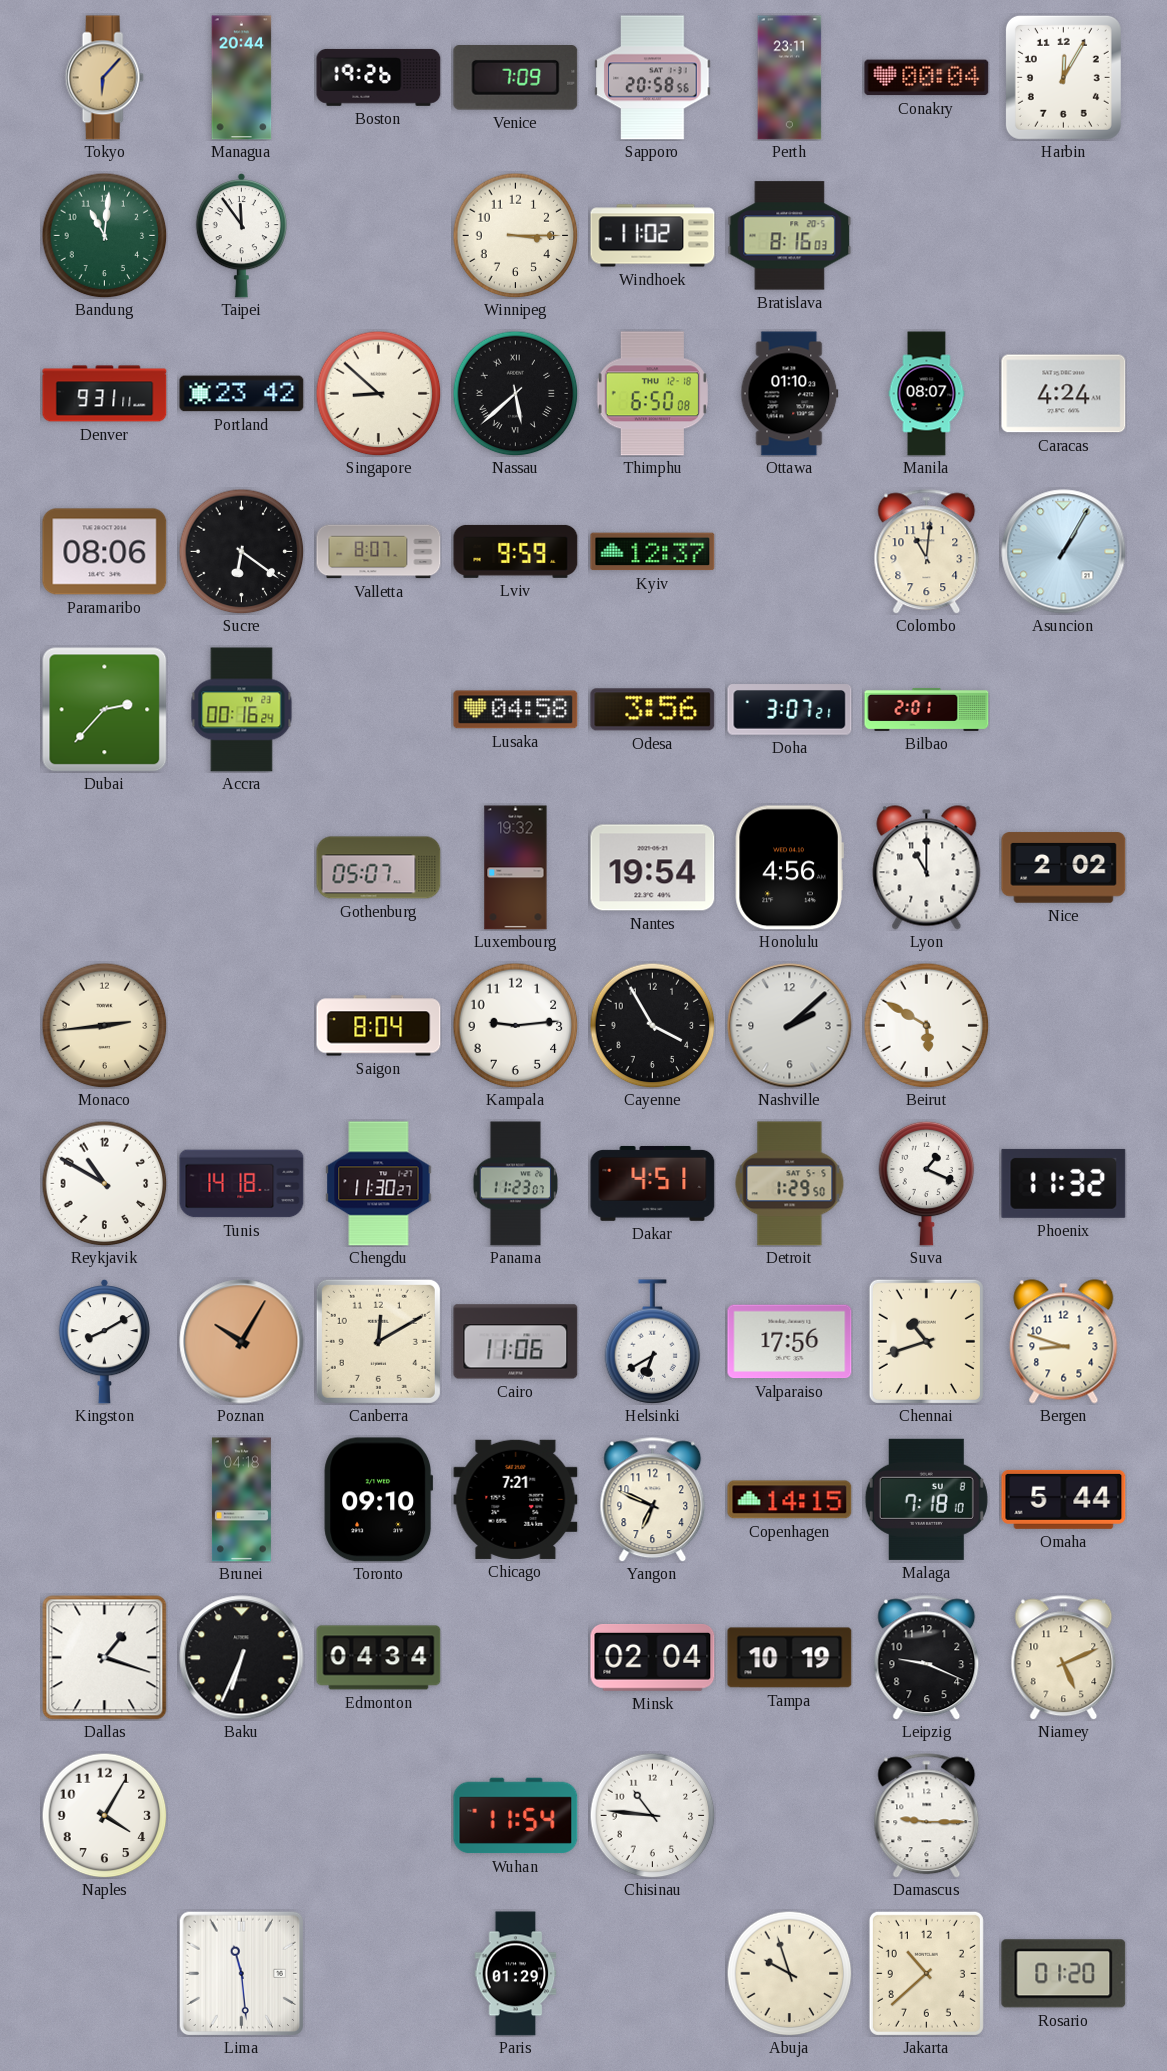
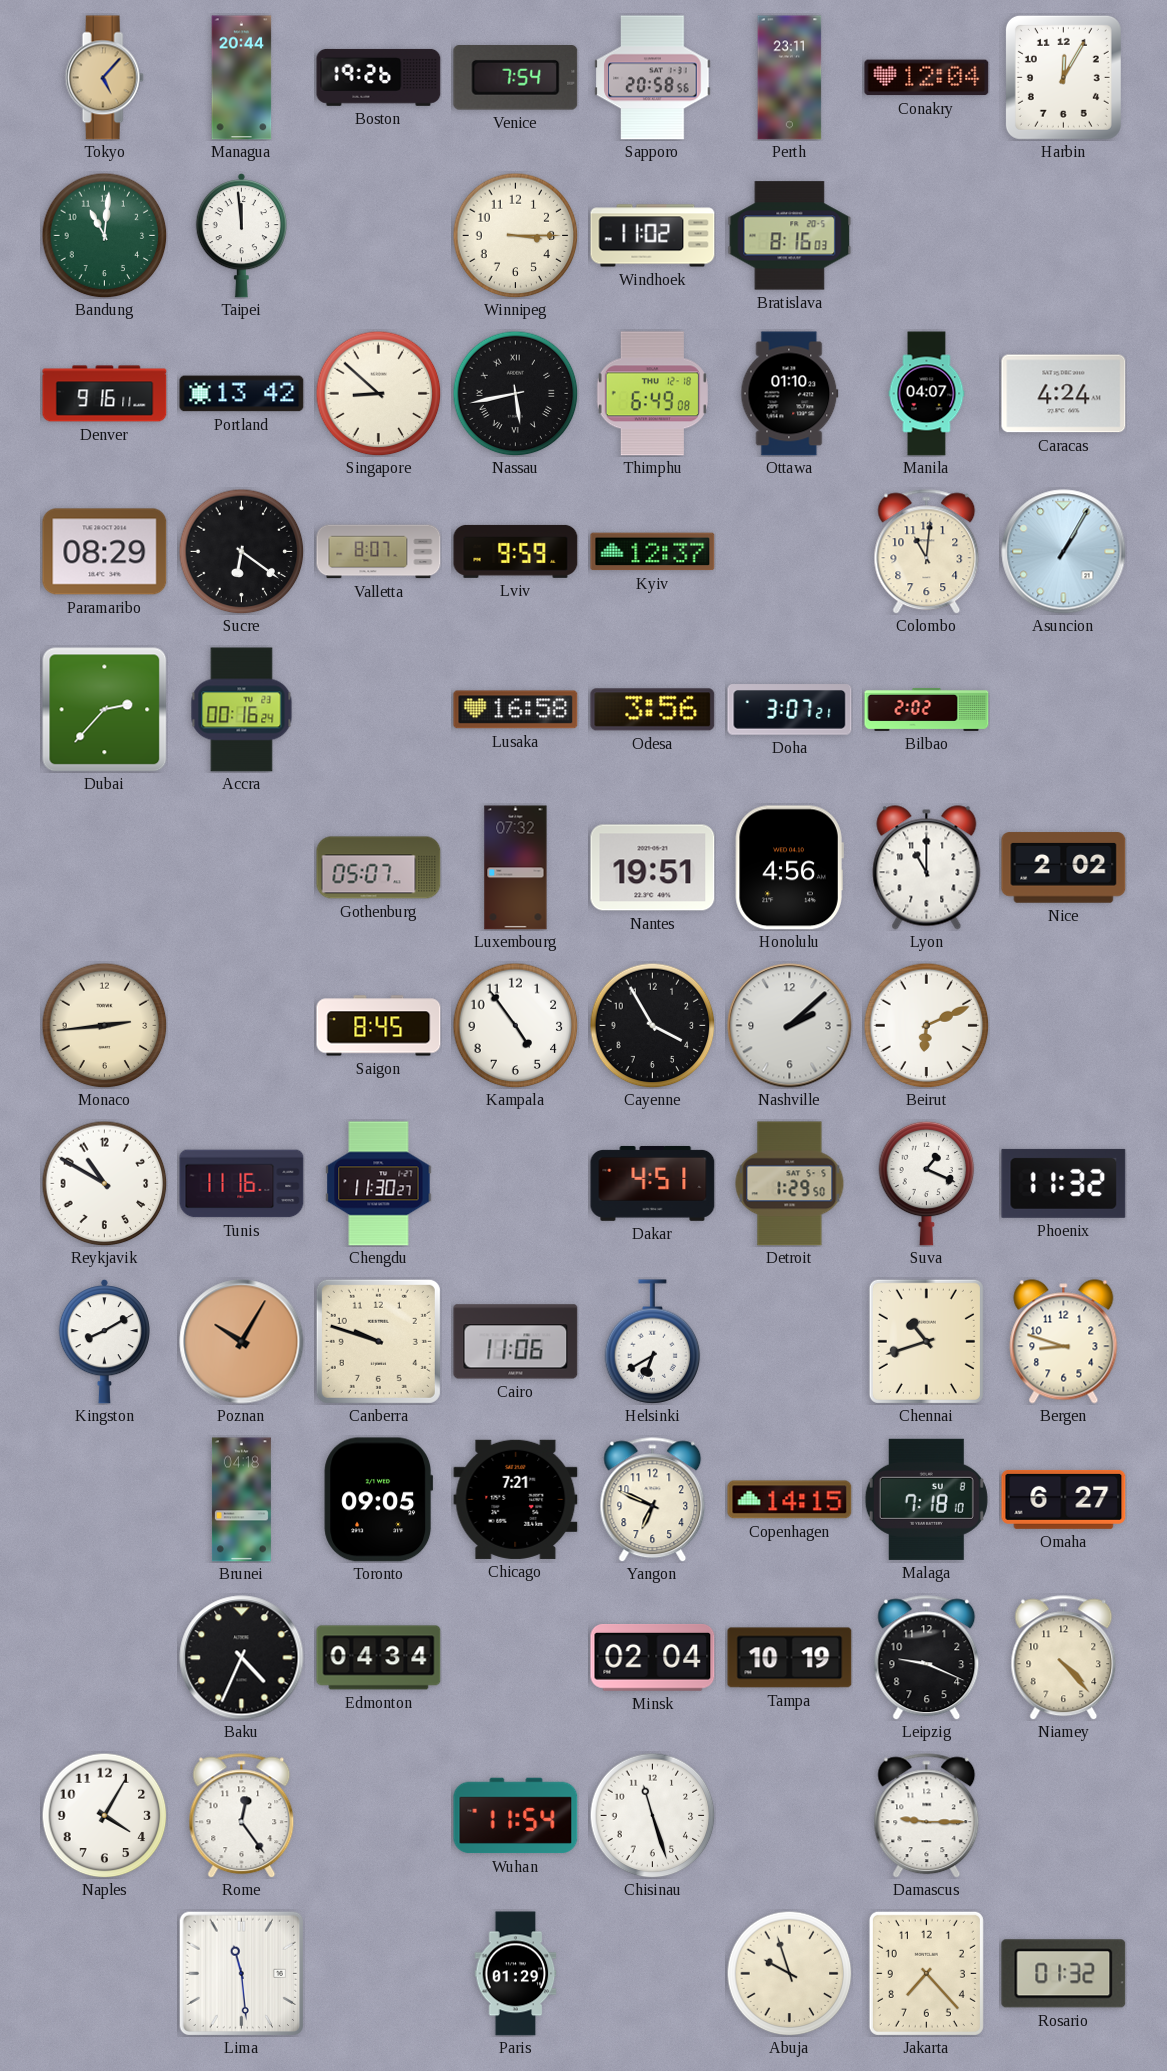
Tokyo: 6:07 -> 5:07 (104, 78)
Venice: 7:09 -> 7:54 (516, 78)
Conakry: 00:04 -> 12:04 (927, 78)
Taipei: 11:54 -> 11:59 (241, 236)
Denver: 9:31 -> 9:16 (105, 394)
Portland: 23:42 -> 13:42 (242, 394)
Nassau: 5:38 -> 5:43 (515, 393)
Thimphu: 6:50 -> 6:49 (652, 394)
Manila: 08:07 -> 04:07 (927, 394)
Paramaribo: 08:06 -> 08:29 (105, 552)
Lusaka: 04:58 -> 16:58 (516, 710)
Bilbao: 2:01 -> 2:02 (927, 709)
Luxembourg: 19:32 -> 07:32 (516, 868)
Nantes: 19:54 -> 19:51 (653, 868)
Saigon: 8:04 -> 8:45 (379, 1026)
Kampala: 9:14 -> 4:54 (515, 1025)
Beirut: 5:50 -> 6:11 (926, 1025)
Tunis: 14:18 -> 11:16 (242, 1184)
Panama: 11:23 -> none (515, 1184)
Canberra: 12:10 -> 9:48 (378, 1341)
Valparaiso: 17:56 -> none (790, 1342)
Toronto: 09:10 -> 09:05 (379, 1500)
Omaha: 5:44 -> 6:27 (1064, 1499)
Dallas: 1:18 -> none (105, 1658)
Baku: 6:34 -> 4:34 (242, 1658)
Niamey: 5:11 -> 4:23 (1064, 1658)
Rome: none -> 12:24 (242, 1816)
Chisinau: 10:46 -> 11:27 (652, 1815)
Jakarta: 10:38 -> 7:23 (926, 1973)
Rosario: 01:20 -> 01:32 (1064, 1974)
